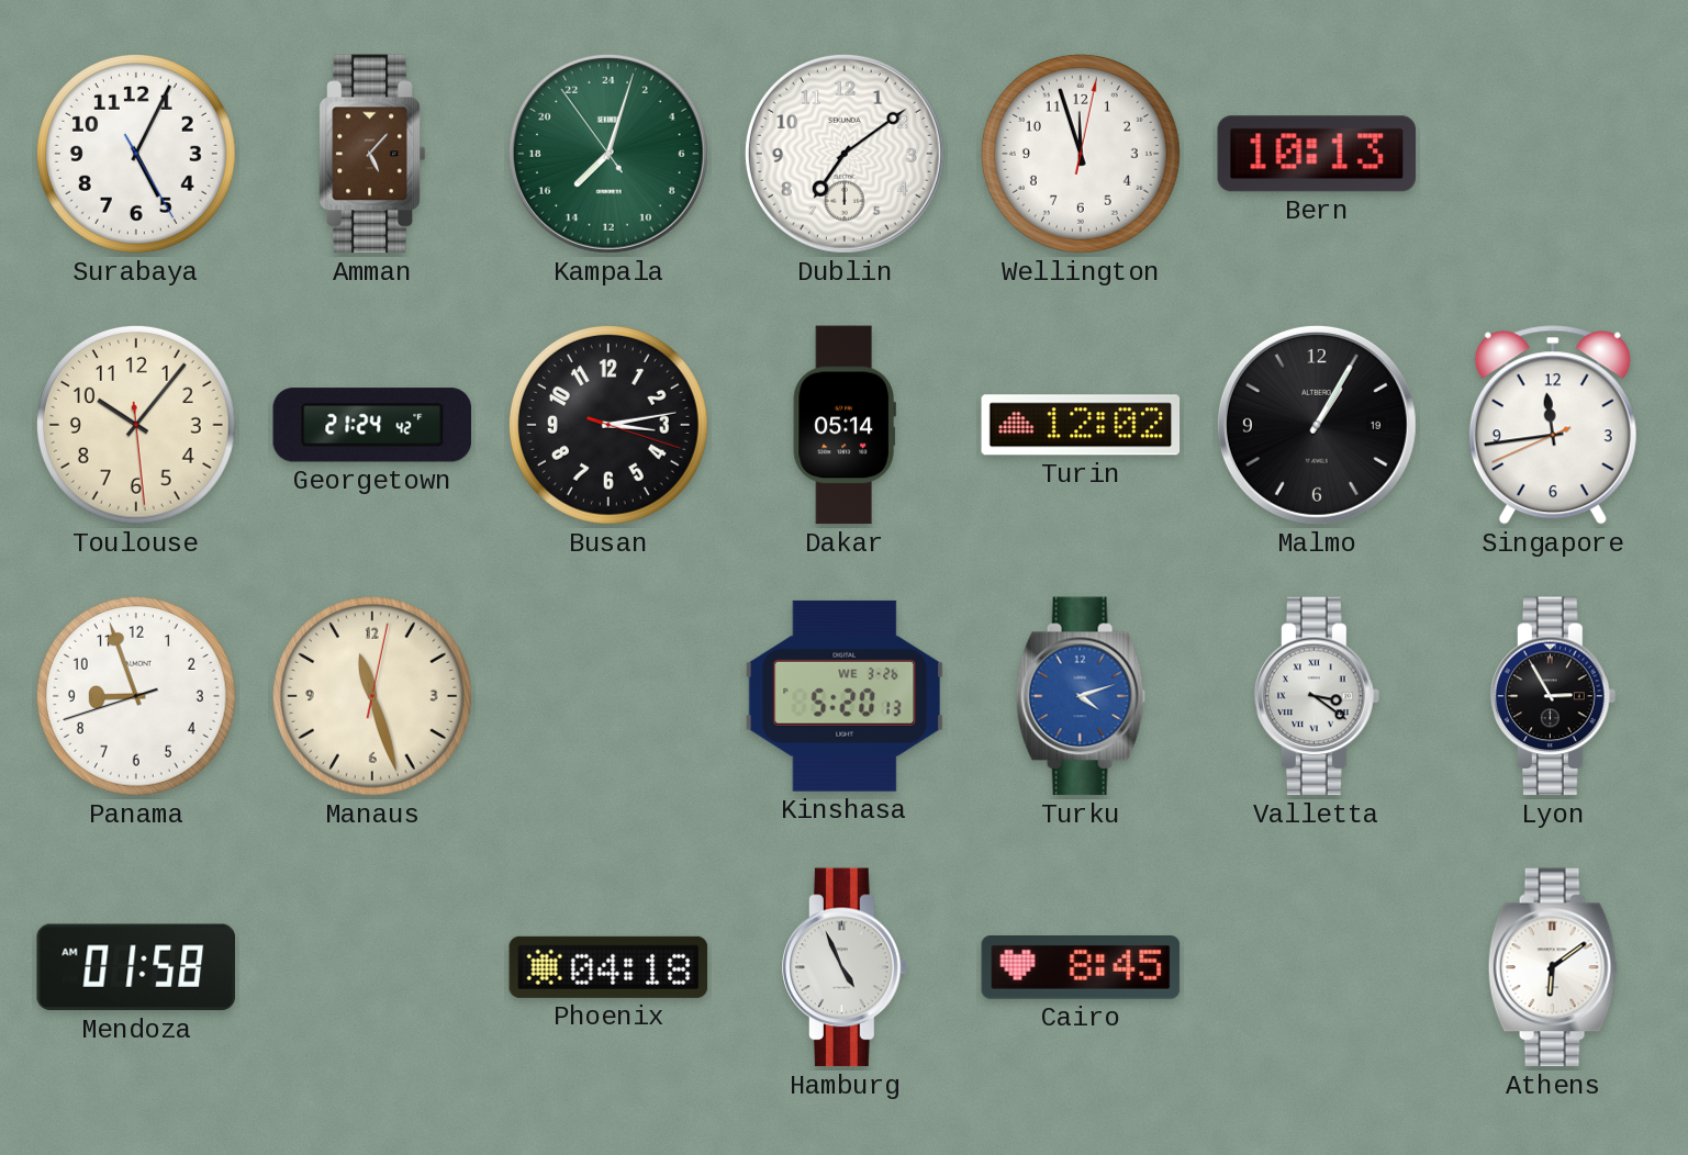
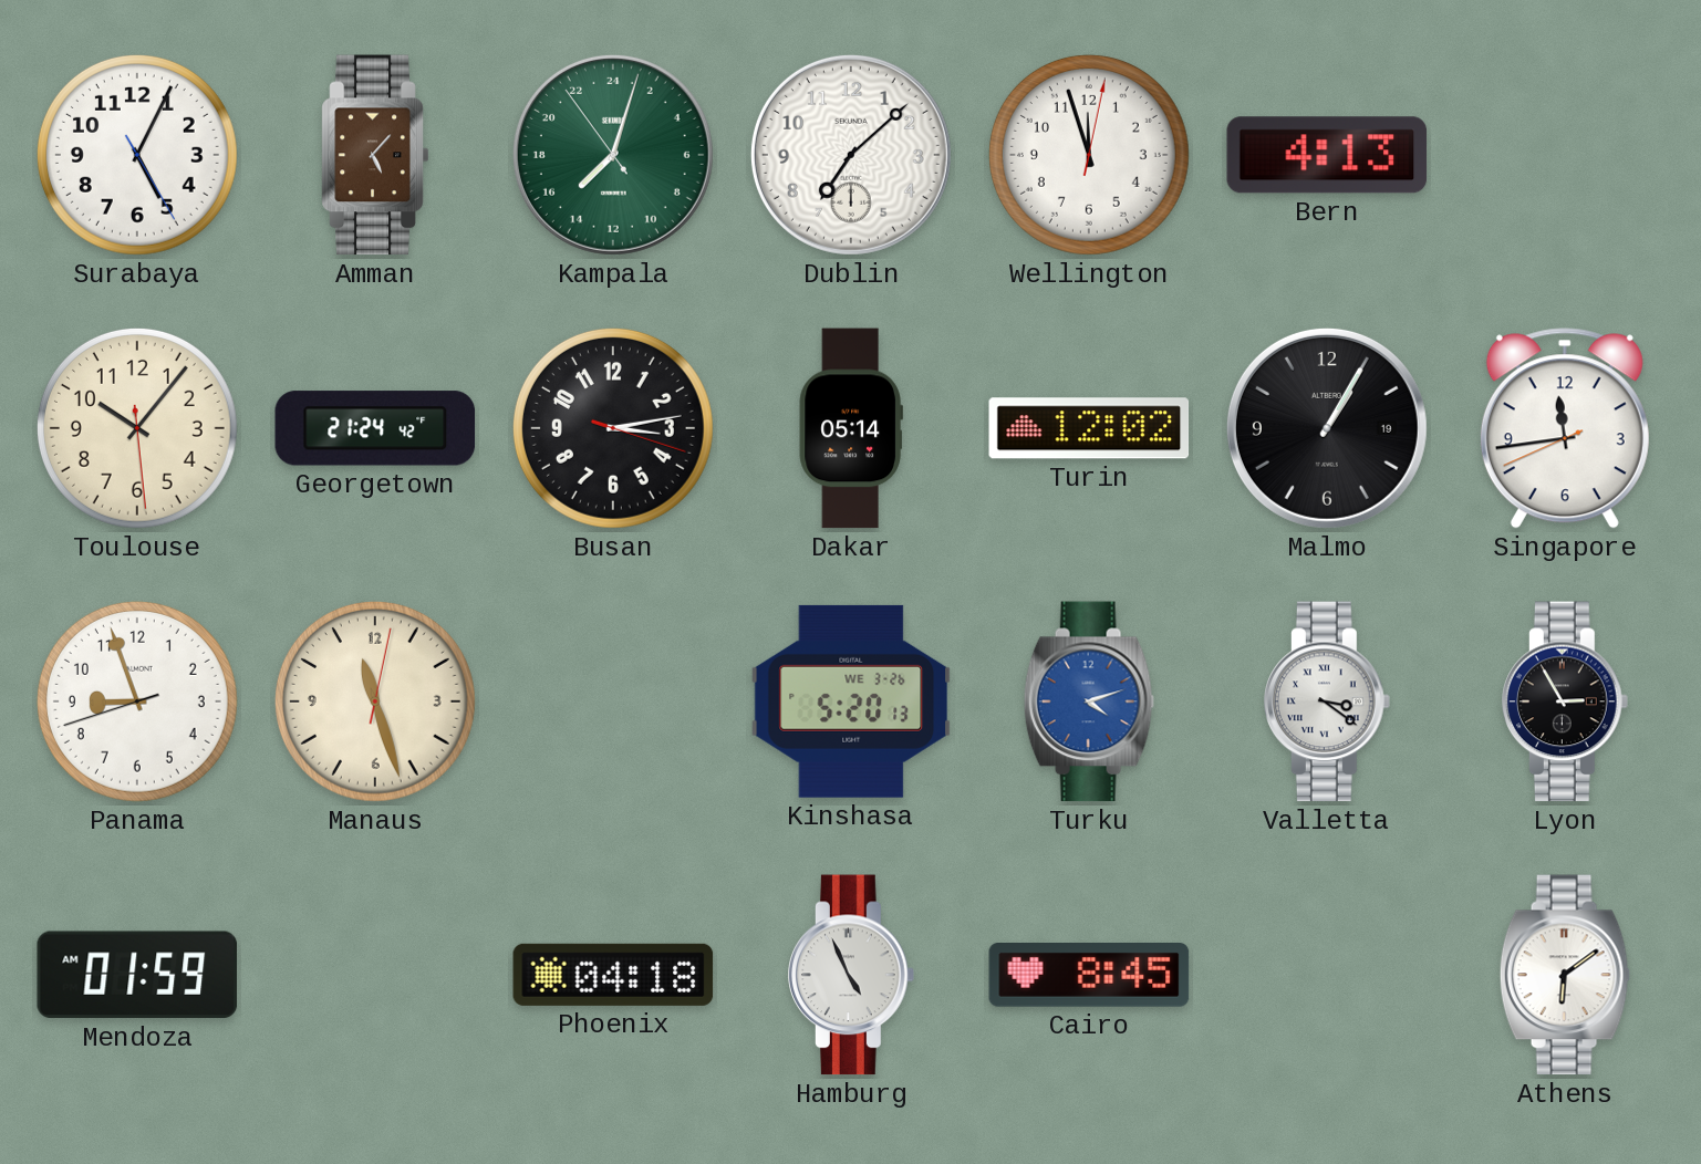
Dublin: 7:09 -> 7:08 (851, 155)
Bern: 10:13 -> 4:13 (1327, 155)
Mendoza: 01:58 -> 01:59 (136, 975)
